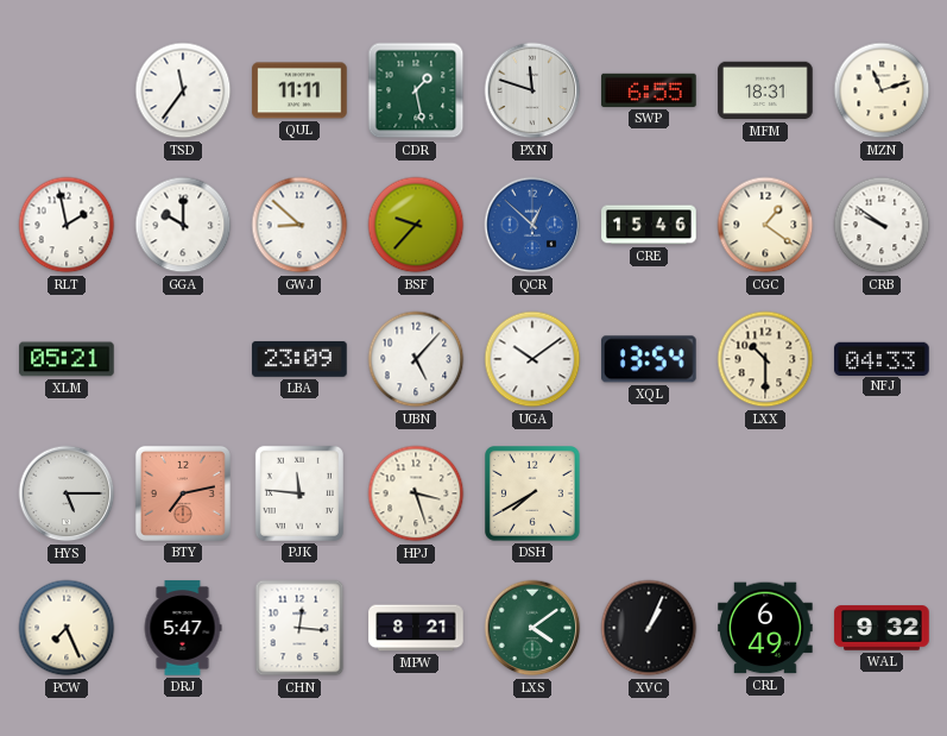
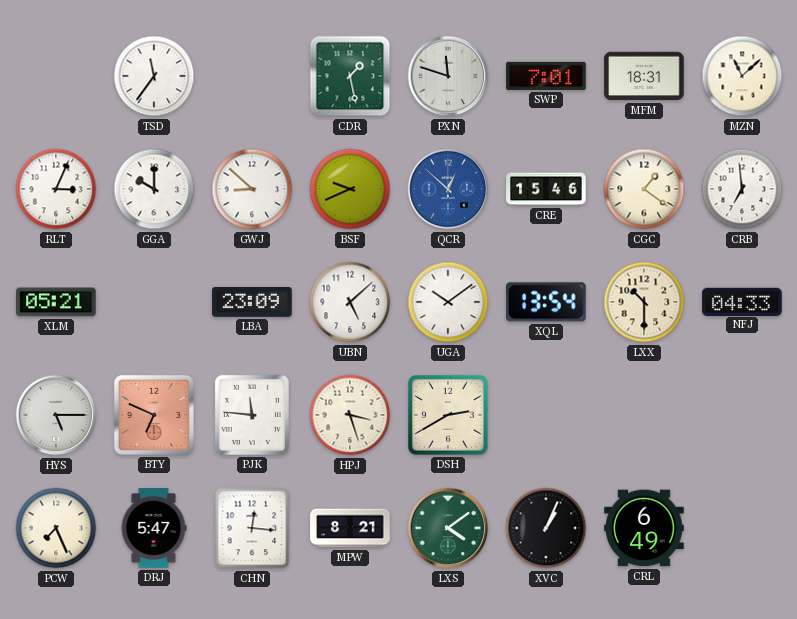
QUL: 11:11 -> none (299, 90)
SWP: 6:55 -> 7:01 (546, 76)
MZN: 11:12 -> 11:08 (742, 76)
RLT: 1:58 -> 3:04 (56, 189)
BSF: 9:37 -> 9:41 (350, 189)
CRB: 9:51 -> 6:59 (742, 189)
UBN: 5:07 -> 5:08 (350, 302)
BTY: 7:13 -> 6:49 (154, 415)
DSH: 7:40 -> 2:40 (449, 416)
WAL: 9:32 -> none (882, 628)
